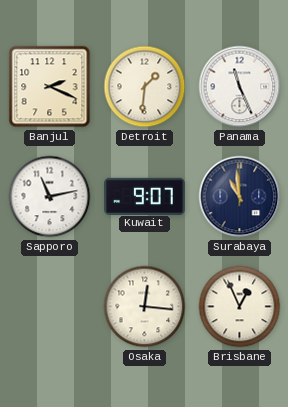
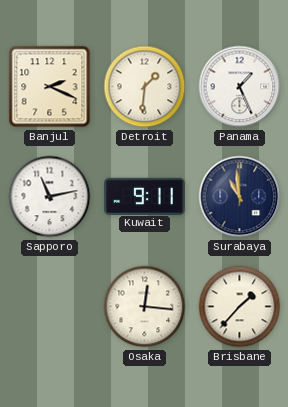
Panama: 11:26 -> 1:26 (240, 87)
Kuwait: 9:07 -> 9:11 (145, 196)
Brisbane: 12:56 -> 1:37 (240, 307)
